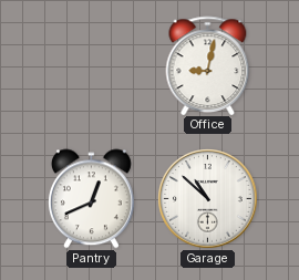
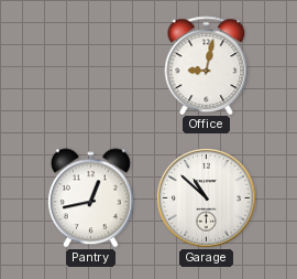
Pantry: 12:41 -> 12:43 (90, 198)
